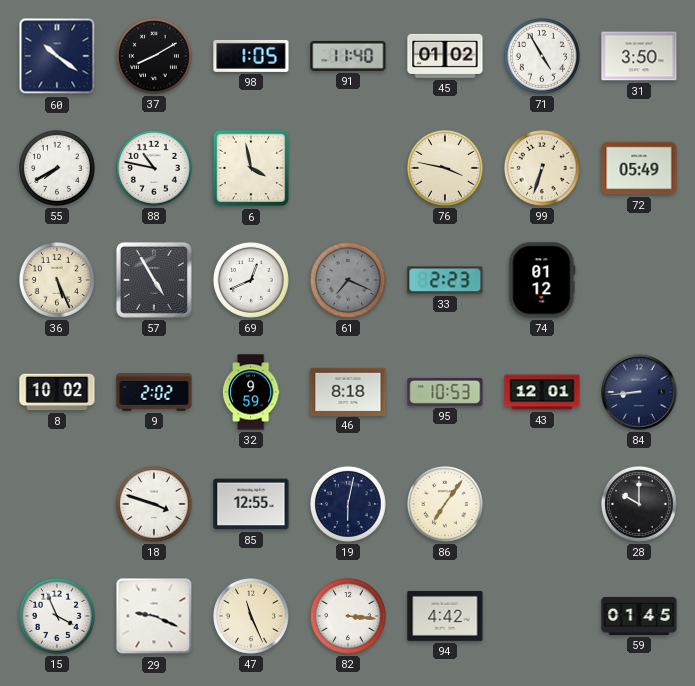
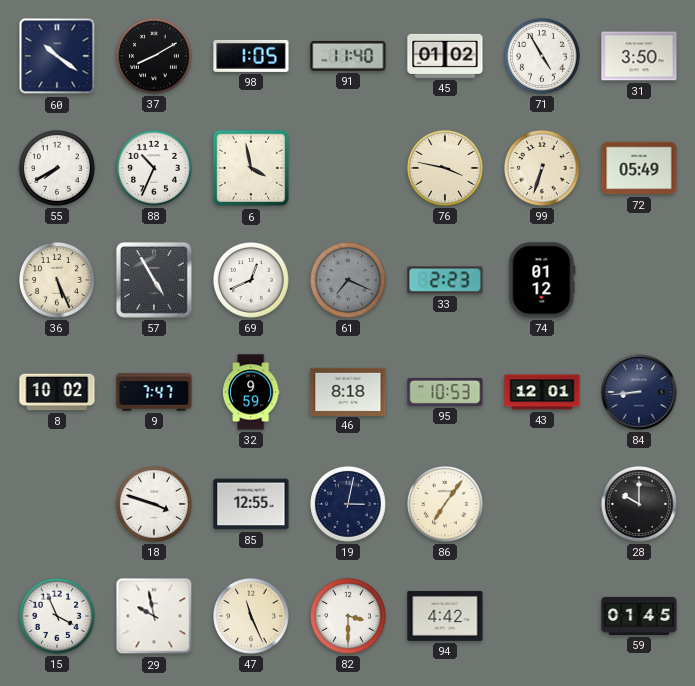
88: 10:47 -> 10:34 (154, 168)
9: 2:02 -> 7:47 (154, 392)
19: 6:02 -> 3:02 (348, 504)
29: 9:19 -> 9:58 (154, 616)
82: 3:16 -> 3:30 (348, 616)
